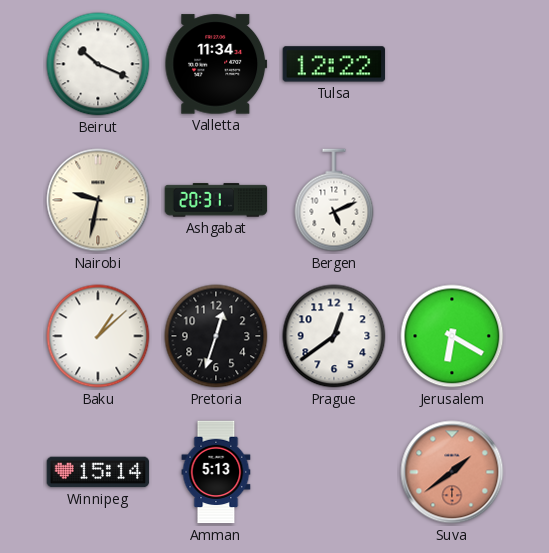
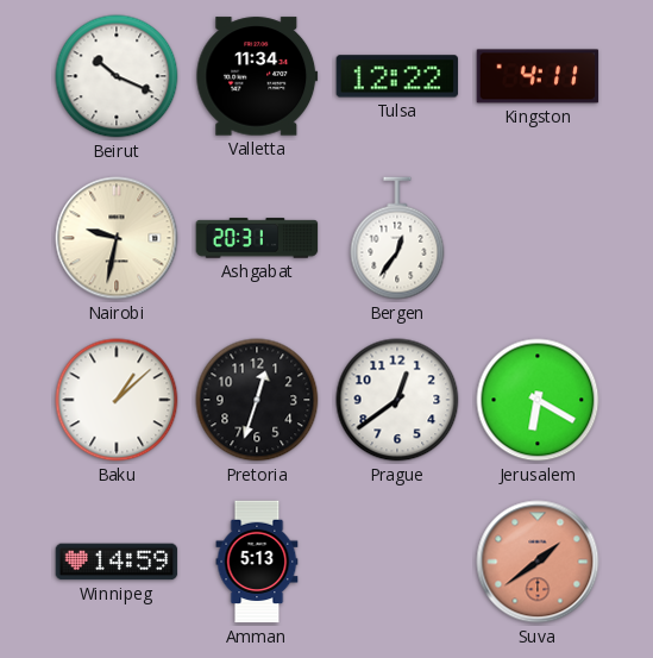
Kingston: none -> 4:11 (538, 76)
Bergen: 5:11 -> 12:36 (397, 238)
Winnipeg: 15:14 -> 14:59 (117, 562)
